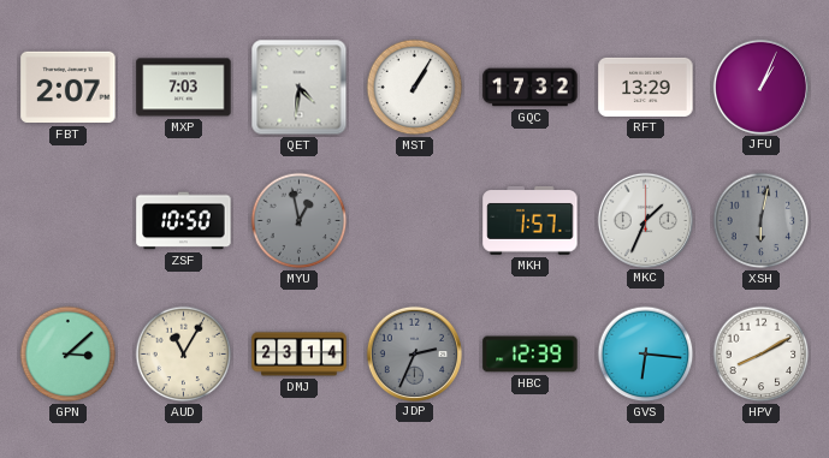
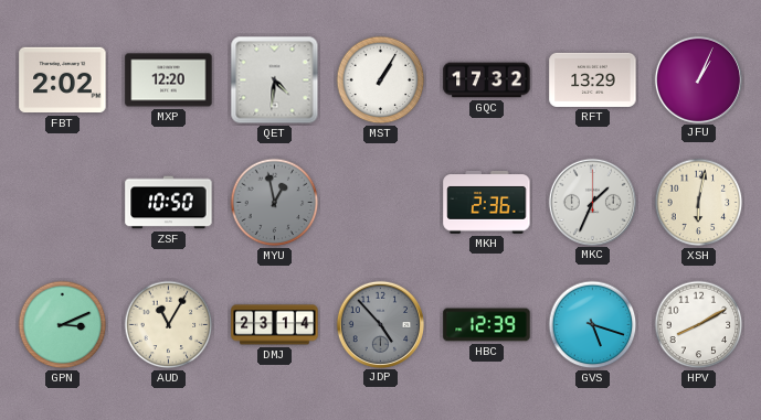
FBT: 2:07 -> 2:02 (63, 80)
MXP: 7:03 -> 12:20 (169, 80)
MKH: 1:57 -> 2:36 (487, 202)
XSH dial: grey -> cream (699, 203)
GPN: 3:08 -> 3:11 (63, 325)
JDP: 2:34 -> 4:53 (380, 324)
GVS: 6:16 -> 5:18 (593, 325)
